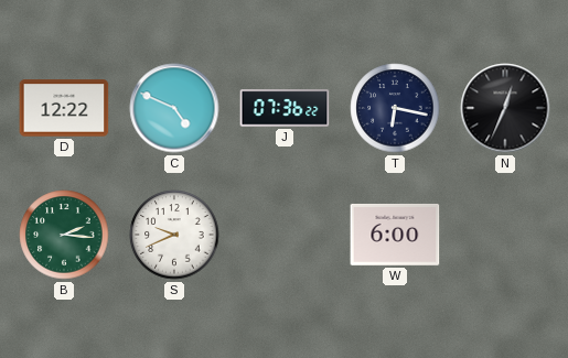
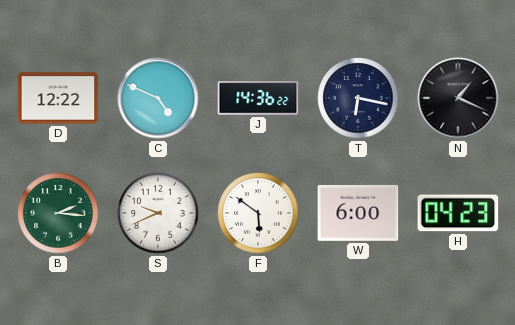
J: 07:36 -> 14:36 (258, 98)
N: 12:34 -> 1:19 (458, 98)
F: none -> 5:51 (258, 213)
H: none -> 04:23 (458, 213)
